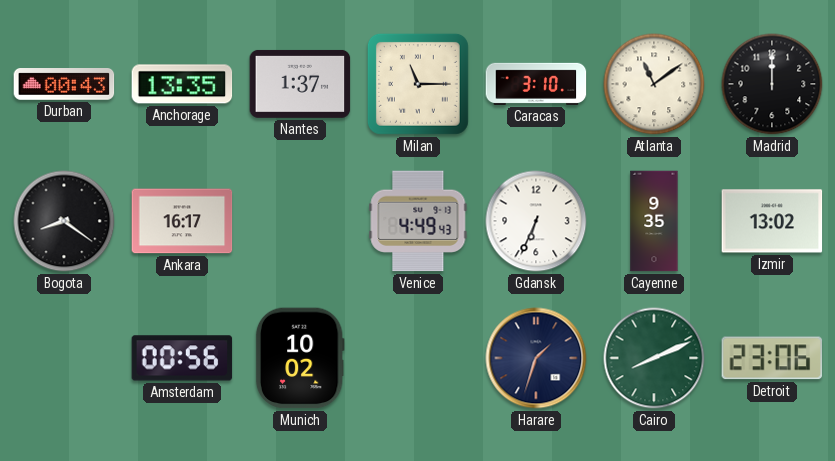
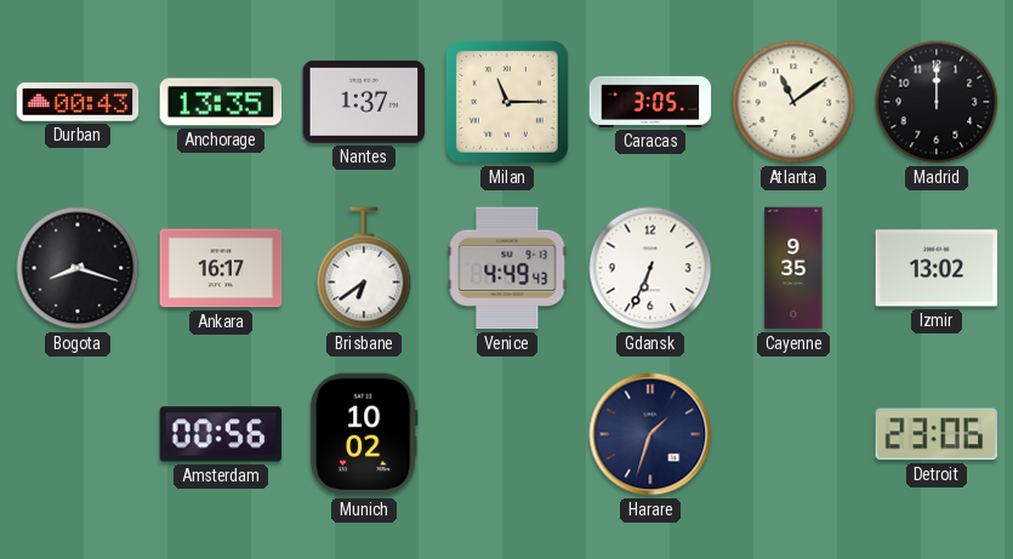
Caracas: 3:10 -> 3:05 (650, 102)
Bogota: 8:21 -> 8:18 (78, 268)
Brisbane: none -> 6:39 (364, 268)
Cairo: 8:11 -> none (654, 358)
